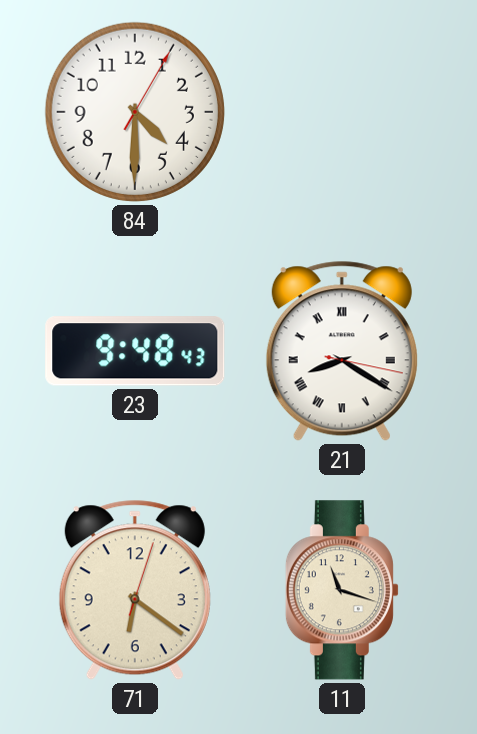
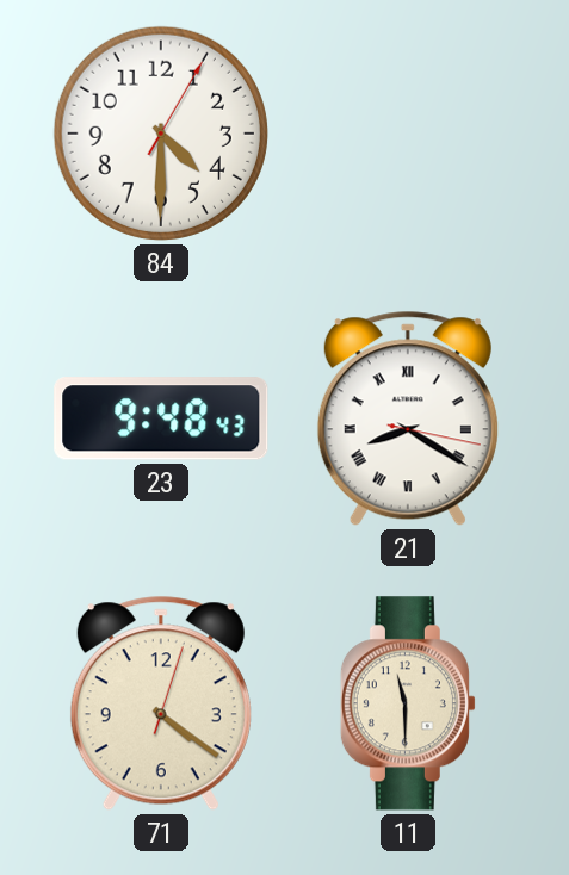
71: 6:21 -> 4:21 (161, 703)
11: 11:18 -> 11:30 (408, 703)
